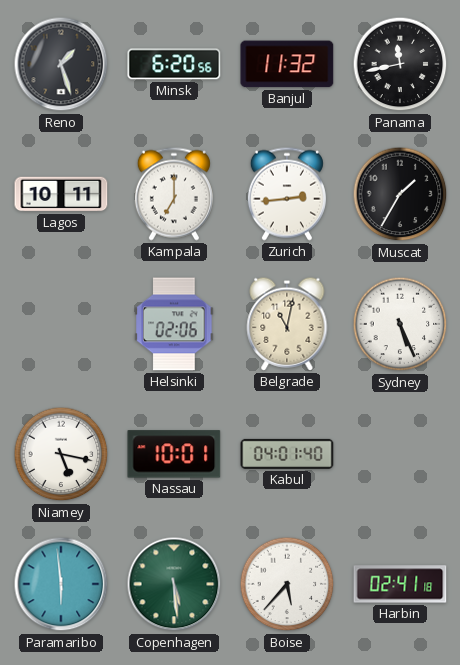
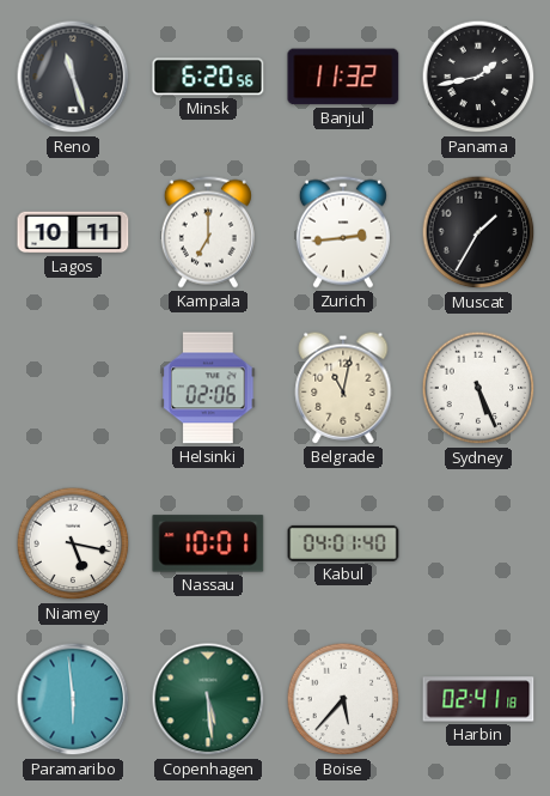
Reno: 1:27 -> 11:27 (73, 77)
Panama: 11:43 -> 1:43 (478, 77)
